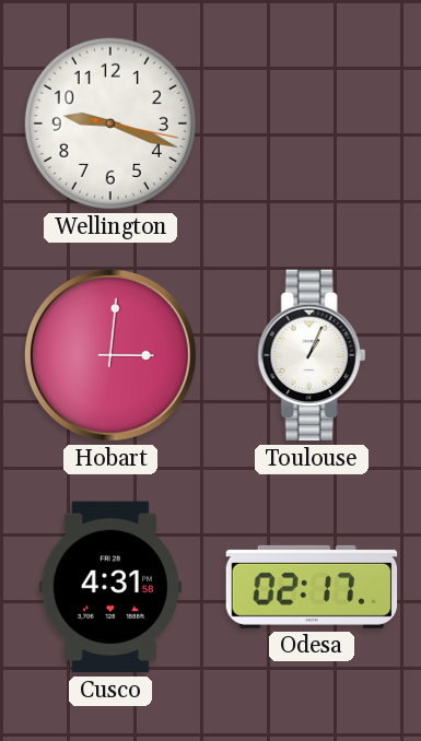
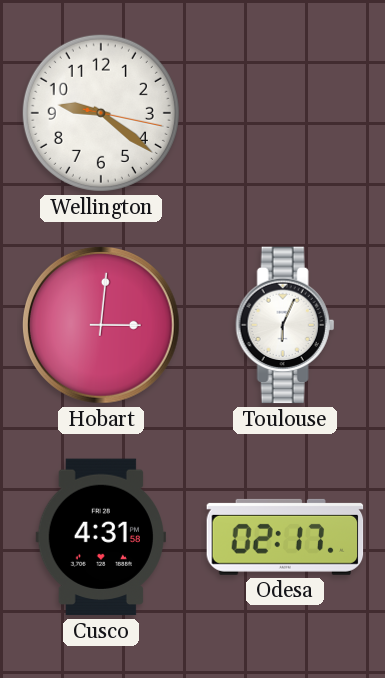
Wellington: 9:18 -> 9:21 (101, 113)
Toulouse: 1:04 -> 6:04 (285, 325)
